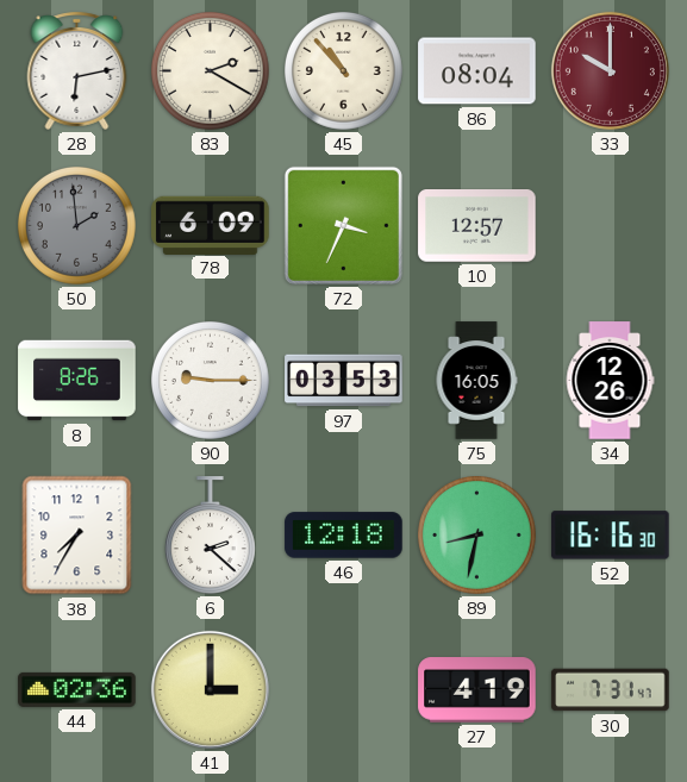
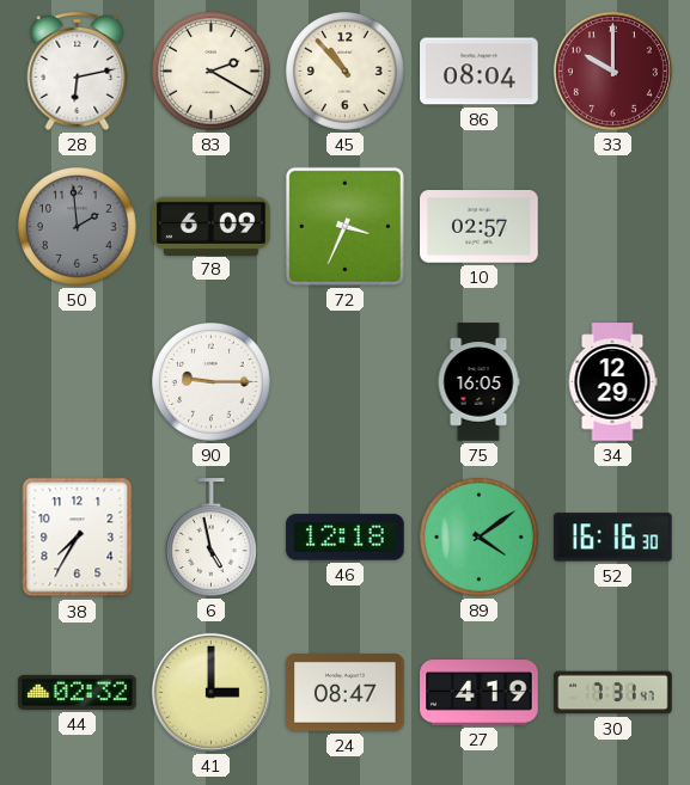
10: 12:57 -> 02:57 (480, 227)
8: 8:26 -> none (77, 381)
97: 03:53 -> none (344, 381)
34: 12:26 -> 12:29 (612, 382)
6: 2:22 -> 4:58 (210, 538)
89: 8:32 -> 4:09 (480, 538)
44: 02:36 -> 02:32 (78, 692)
24: none -> 08:47 (346, 693)
